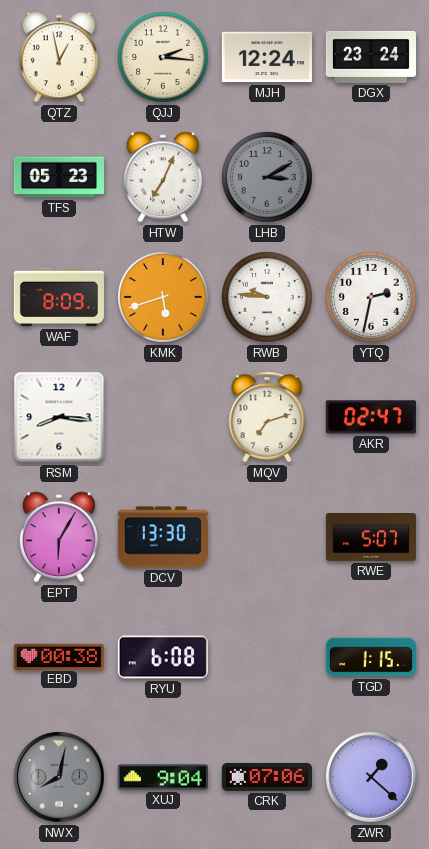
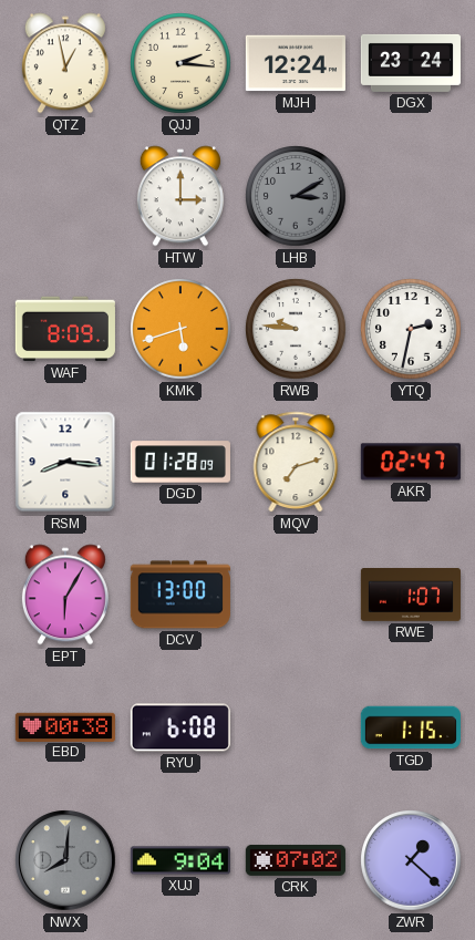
TFS: 05:23 -> none (59, 177)
HTW: 7:04 -> 3:00 (180, 196)
DGD: none -> 01:28 (180, 462)
DCV: 13:30 -> 13:00 (180, 595)
RWE: 5:07 -> 1:07 (411, 596)
NWX: 8:02 -> 8:01 (65, 860)
CRK: 07:06 -> 07:02 (296, 860)
